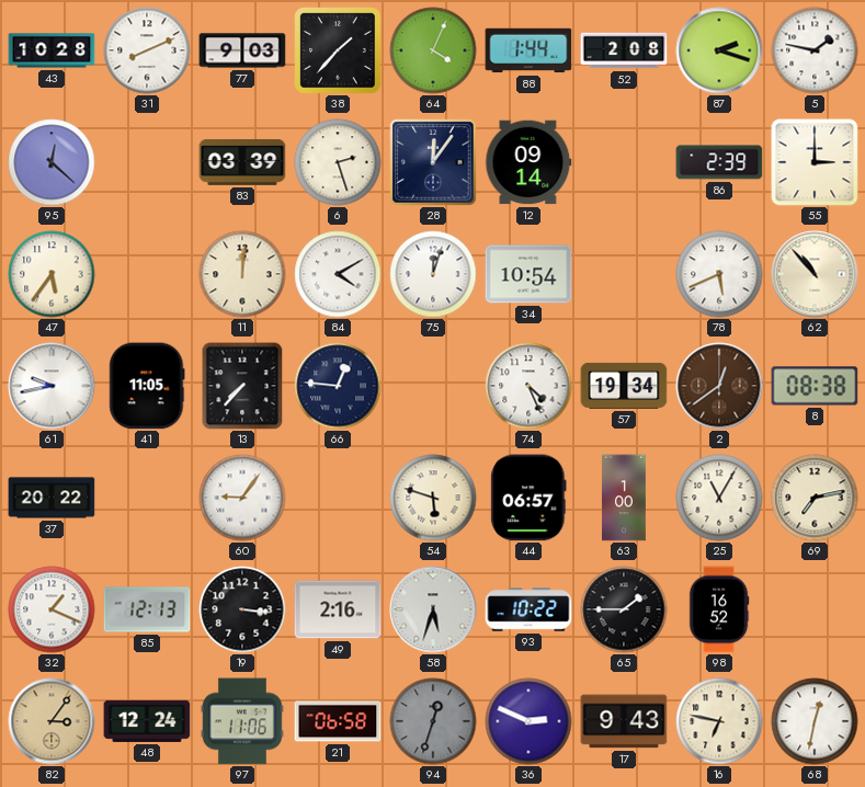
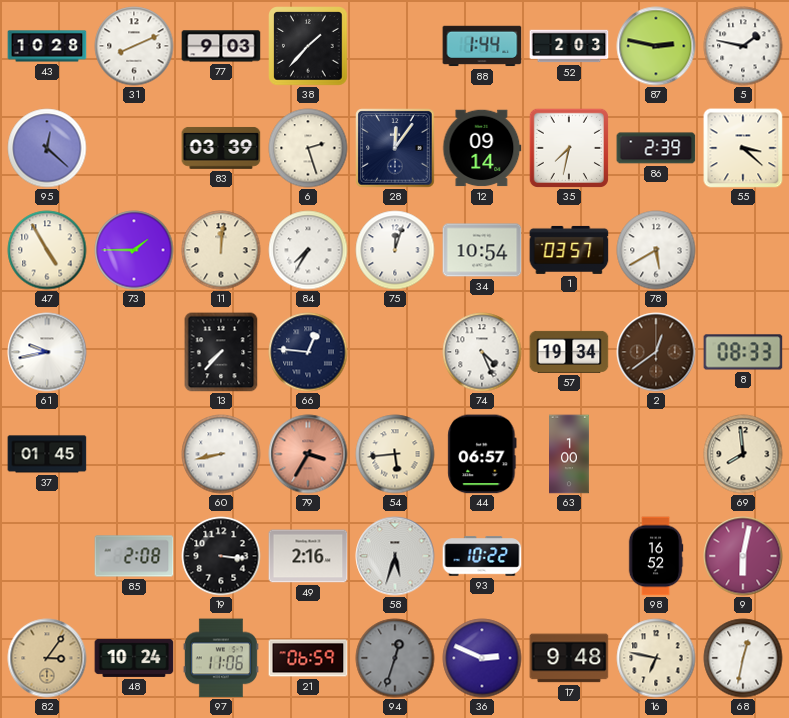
64: 4:04 -> none (433, 50)
52: 2:08 -> 2:03 (569, 46)
87: 2:18 -> 2:47 (656, 46)
35: none -> 7:32 (569, 148)
55: 3:00 -> 3:22 (743, 148)
47: 5:36 -> 4:55 (47, 250)
73: none -> 1:45 (134, 250)
84: 4:10 -> 7:35 (308, 250)
1: none -> 03:57 (569, 250)
78: 5:41 -> 5:40 (656, 250)
62: 10:53 -> none (815, 274)
41: 11:05 -> none (147, 386)
8: 08:38 -> 08:33 (743, 352)
37: 20:22 -> 01:45 (47, 454)
60: 9:06 -> 8:43 (221, 454)
79: none -> 3:35 (308, 454)
54: 5:48 -> 5:44 (395, 454)
25: 11:05 -> none (719, 498)
69: 7:13 -> 7:59 (743, 454)
32: 1:19 -> none (52, 609)
85: 12:13 -> 2:08 (134, 556)
65: 1:45 -> none (624, 609)
9: none -> 6:02 (743, 556)
48: 12:24 -> 10:24 (134, 658)
21: 06:58 -> 06:59 (308, 658)
17: 9:43 -> 9:48 (569, 658)
